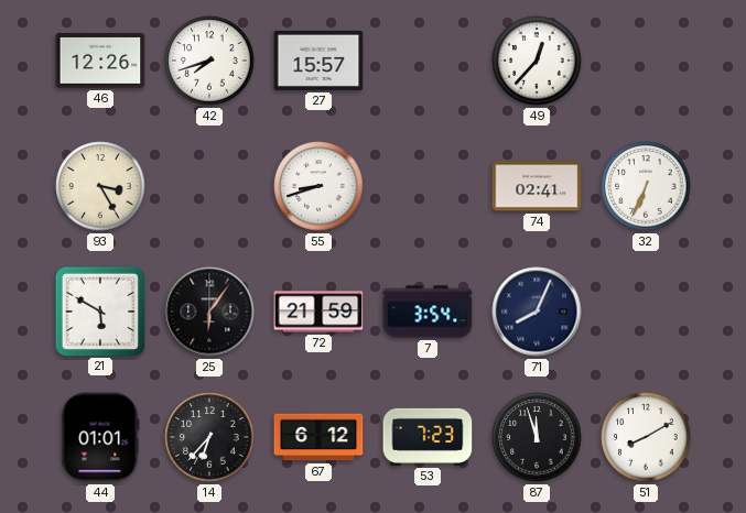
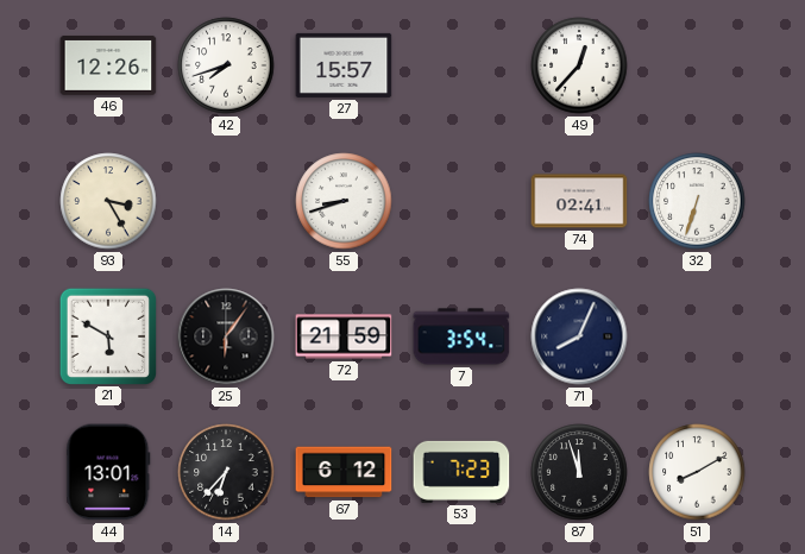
32: 6:34 -> 6:33 (697, 201)
44: 01:01 -> 13:01 (108, 472)
